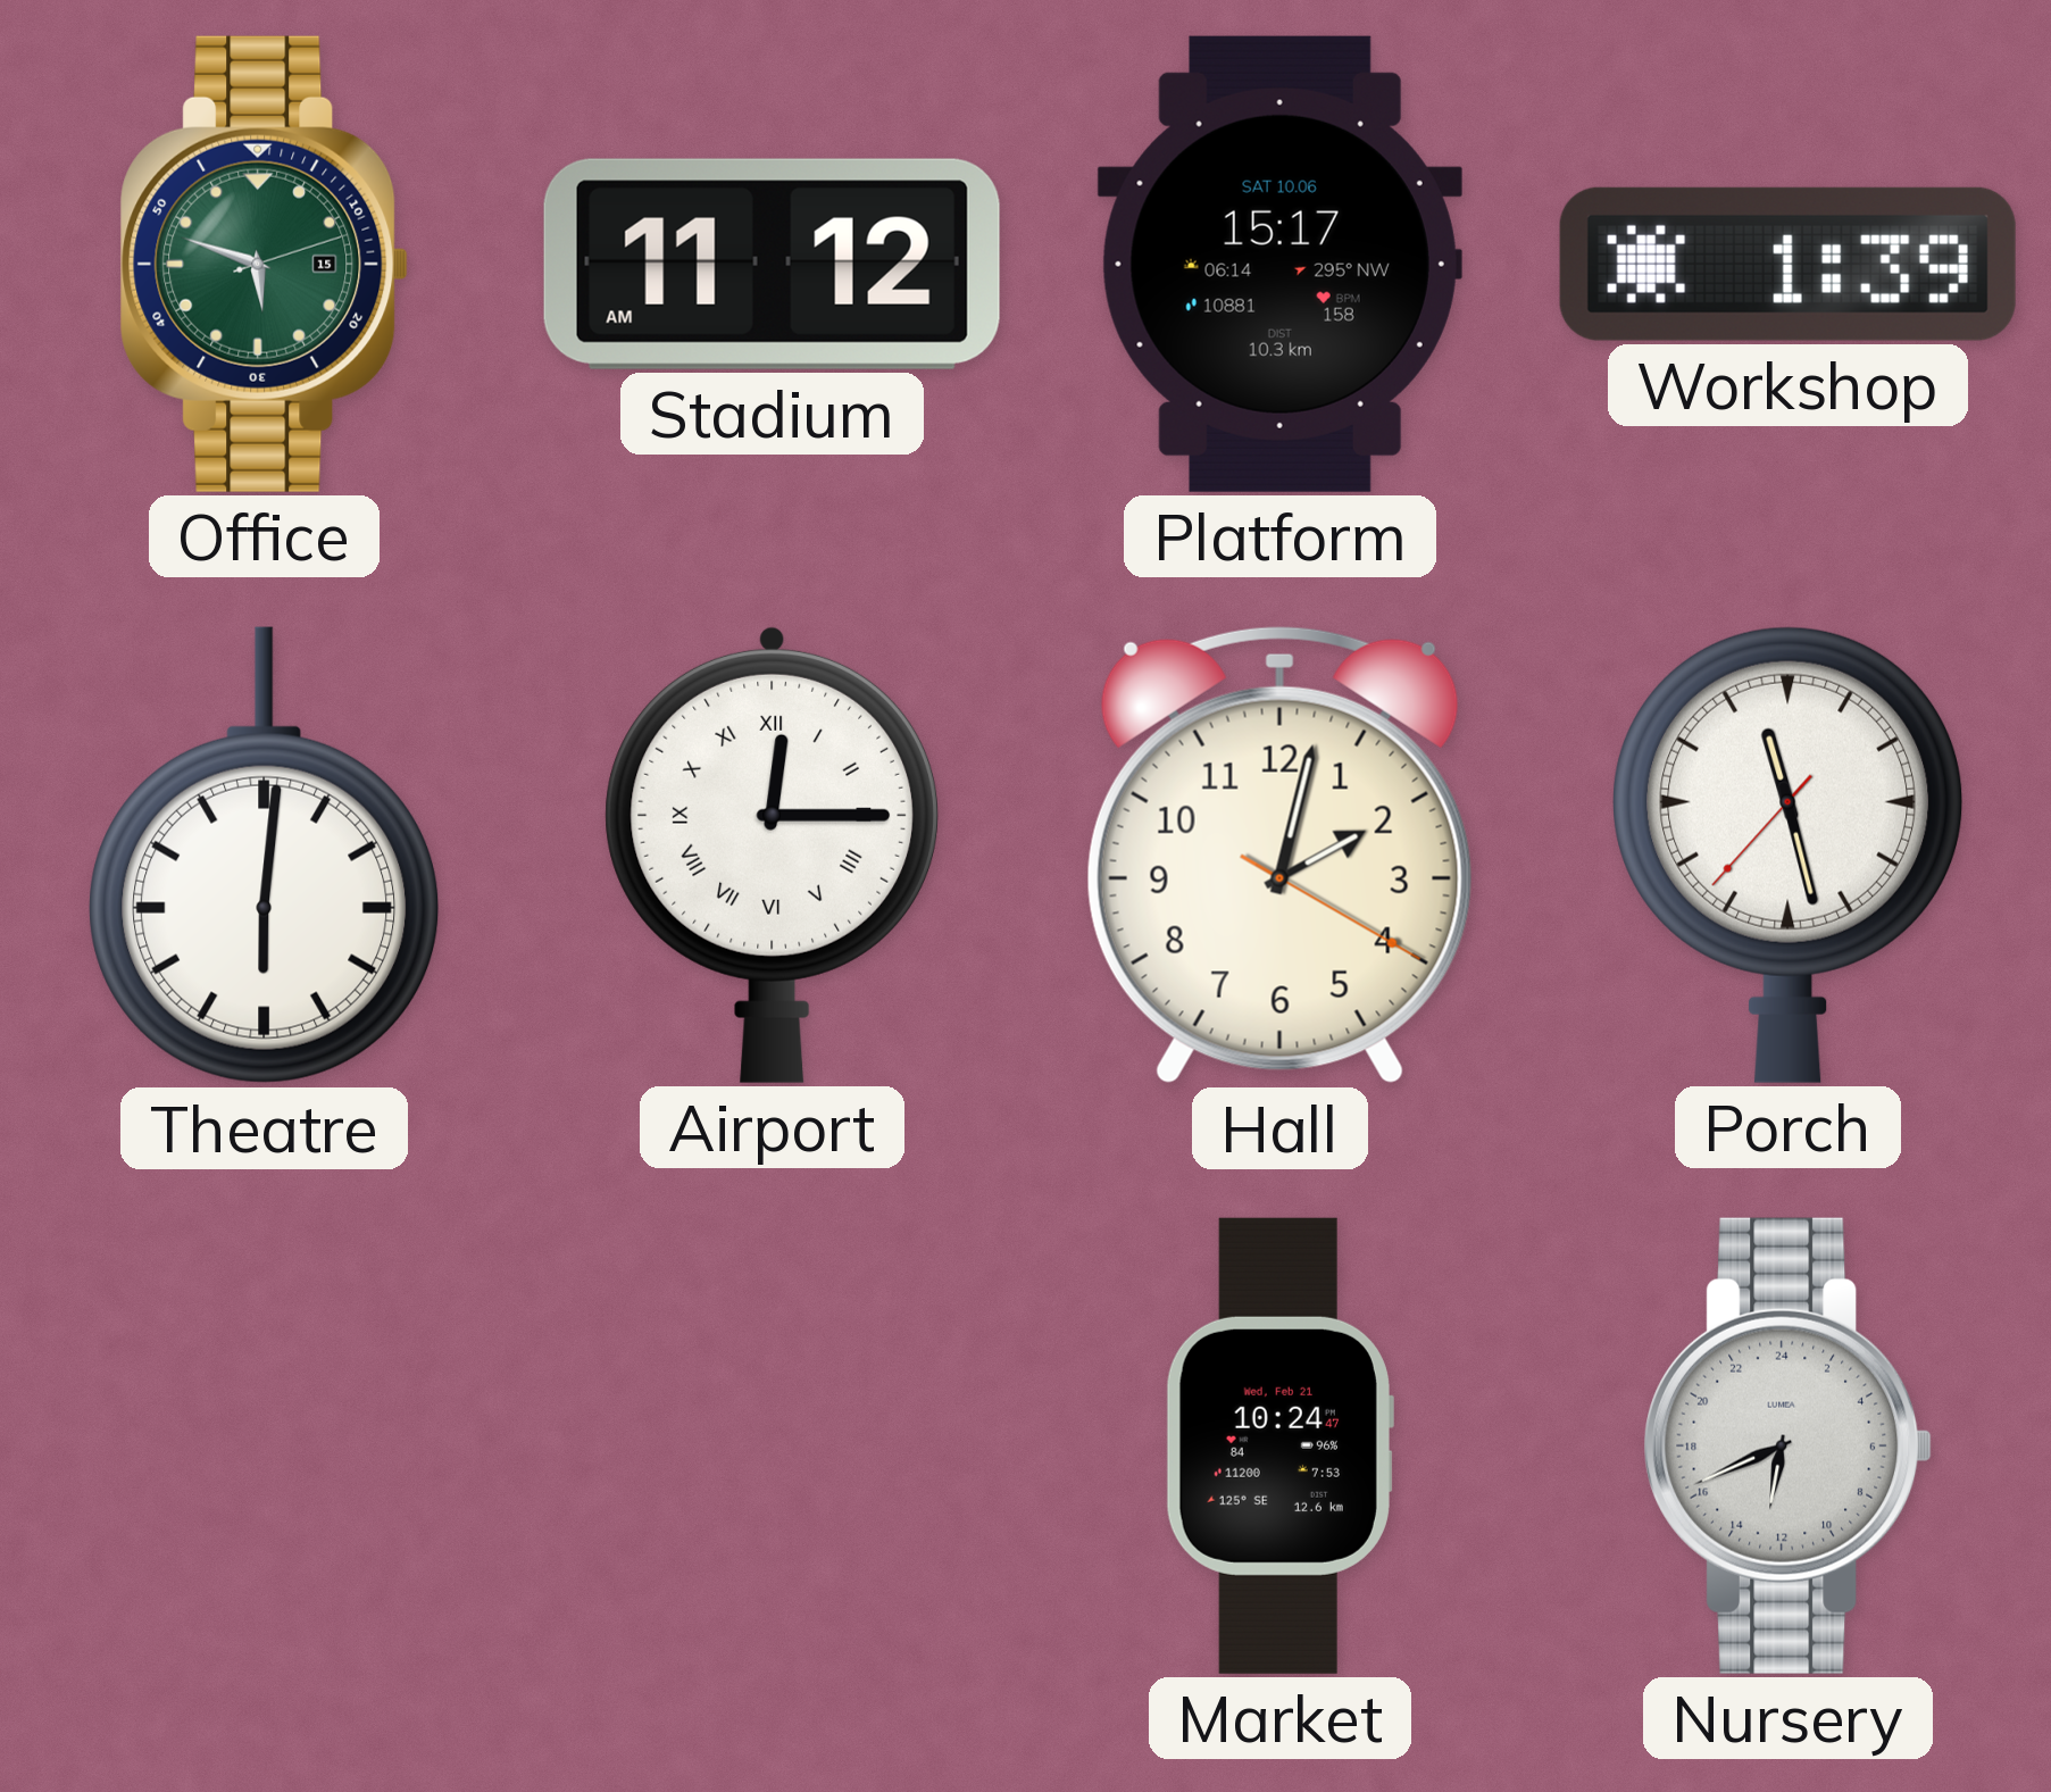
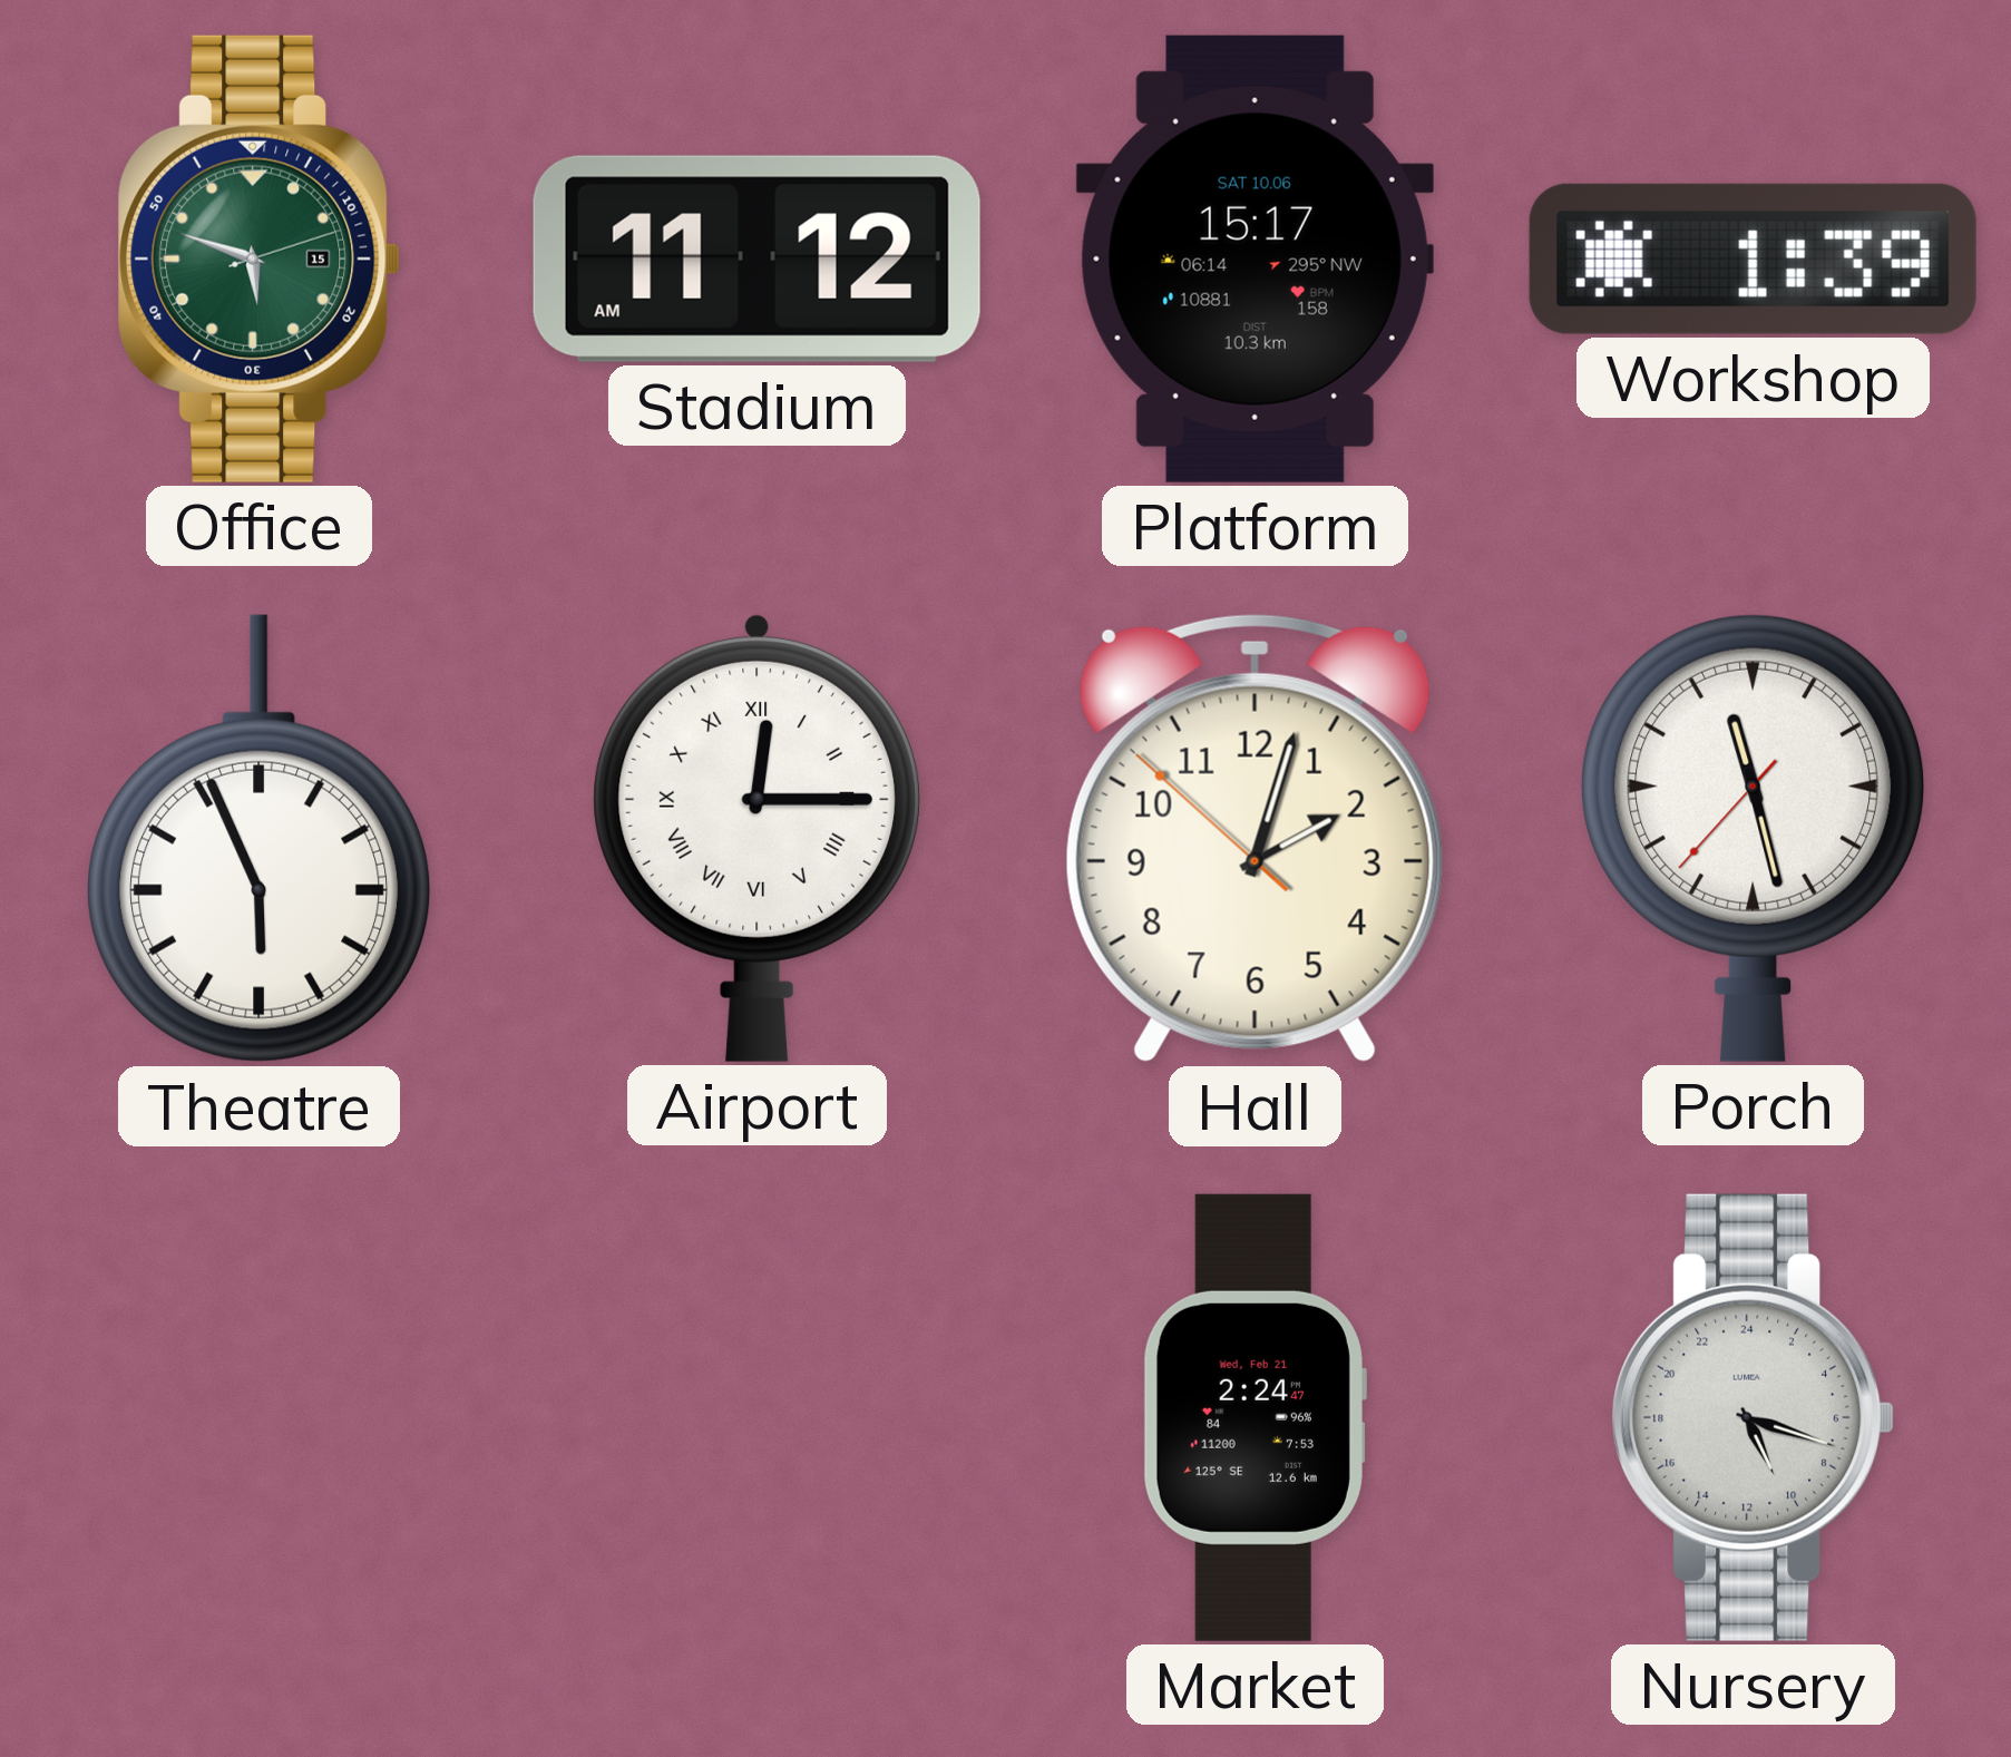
Theatre: 6:01 -> 5:56 (260, 839)
Hall: 2:02:20 -> 2:02:52 (1255, 838)
Market: 10:24 -> 2:24 (1255, 1417)
Nursery: 12:41 -> 10:18 (1754, 1417)
